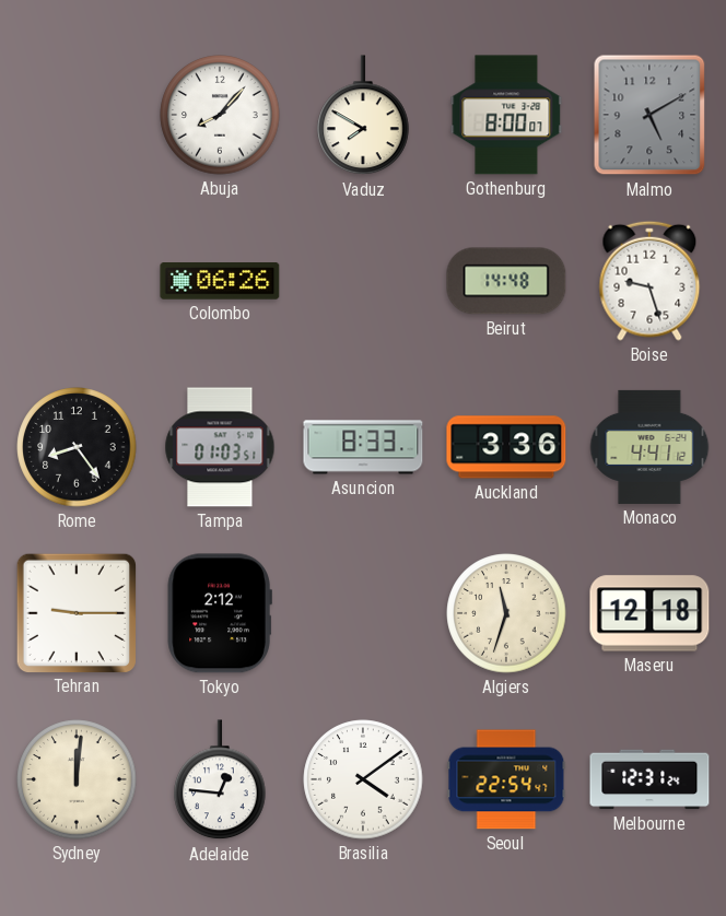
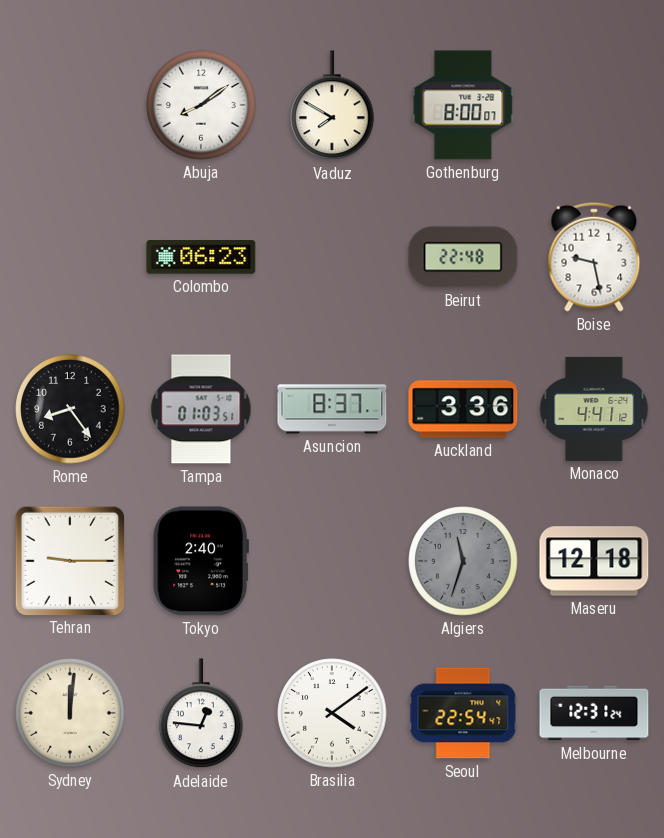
Abuja: 8:07 -> 8:09 (201, 105)
Malmo: 5:10 -> none (649, 115)
Colombo: 06:26 -> 06:23 (201, 258)
Beirut: 14:48 -> 22:48 (463, 257)
Boise: 9:27 -> 9:28 (594, 257)
Asuncion: 8:33 -> 8:37 (332, 409)
Tokyo: 2:12 -> 2:40 (201, 561)
Algiers dial: cream -> grey (463, 561)
